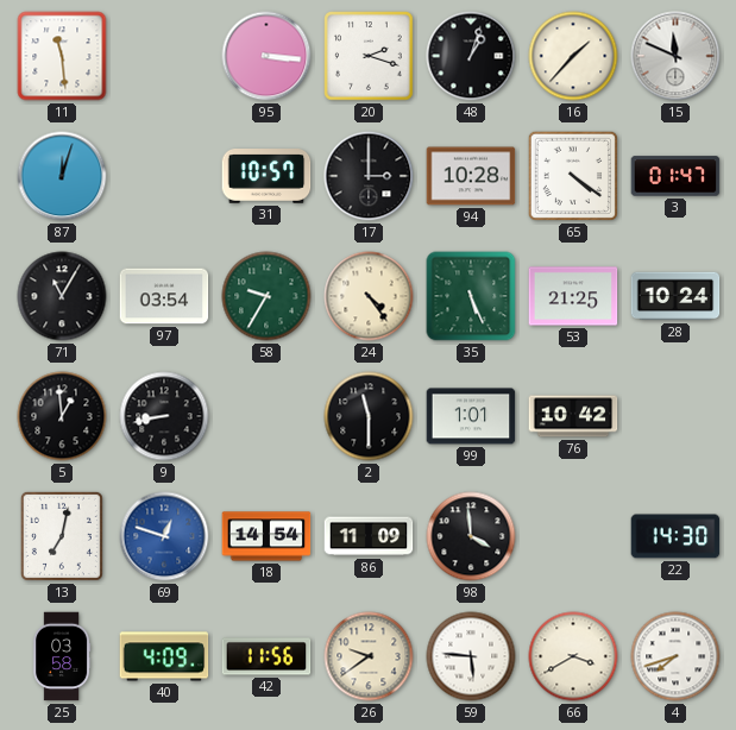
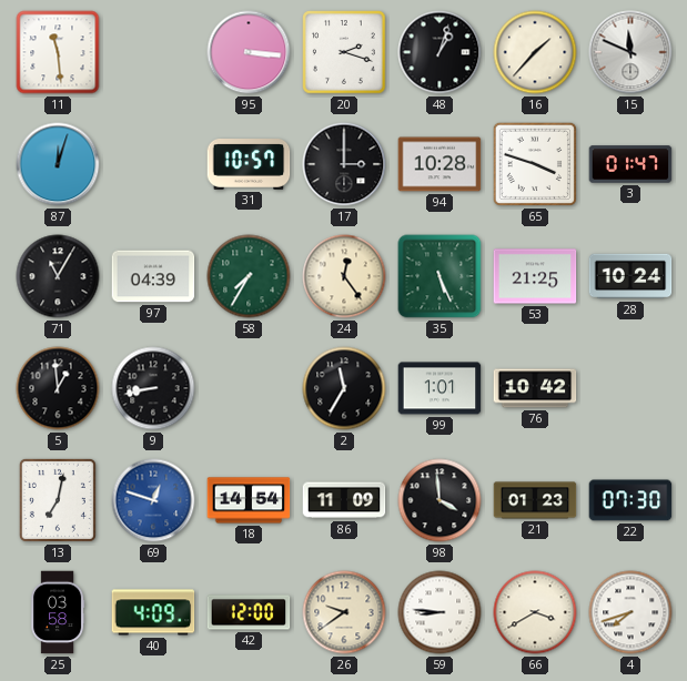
65: 4:21 -> 3:48 (535, 164)
97: 03:54 -> 04:39 (153, 276)
58: 9:35 -> 7:35 (249, 276)
24: 4:24 -> 12:24 (344, 276)
2: 11:30 -> 11:35 (344, 388)
21: none -> 01:23 (535, 500)
22: 14:30 -> 07:30 (630, 500)
42: 11:56 -> 12:00 (249, 612)
59: 5:46 -> 8:46 (440, 612)
